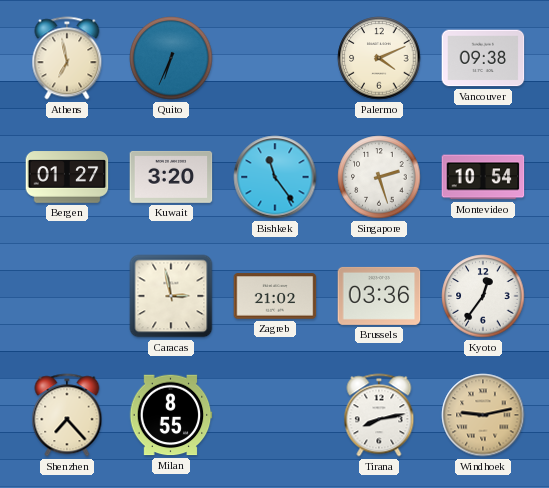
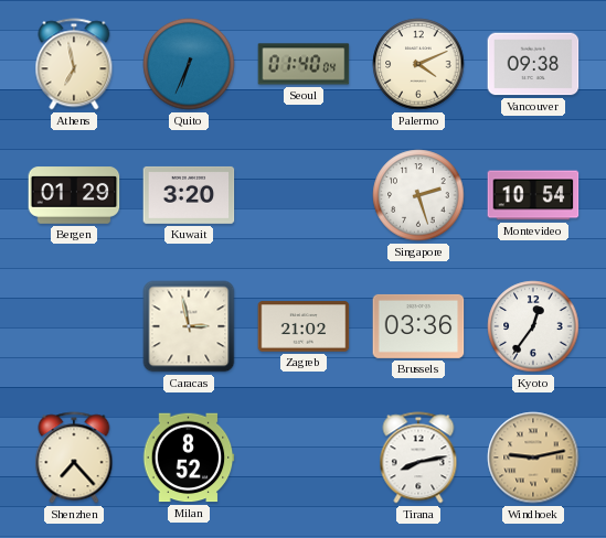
Seoul: none -> 01:40 (304, 64)
Bergen: 01:27 -> 01:29 (74, 195)
Bishkek: 11:24 -> none (275, 177)
Milan: 8:55 -> 8:52 (189, 458)
